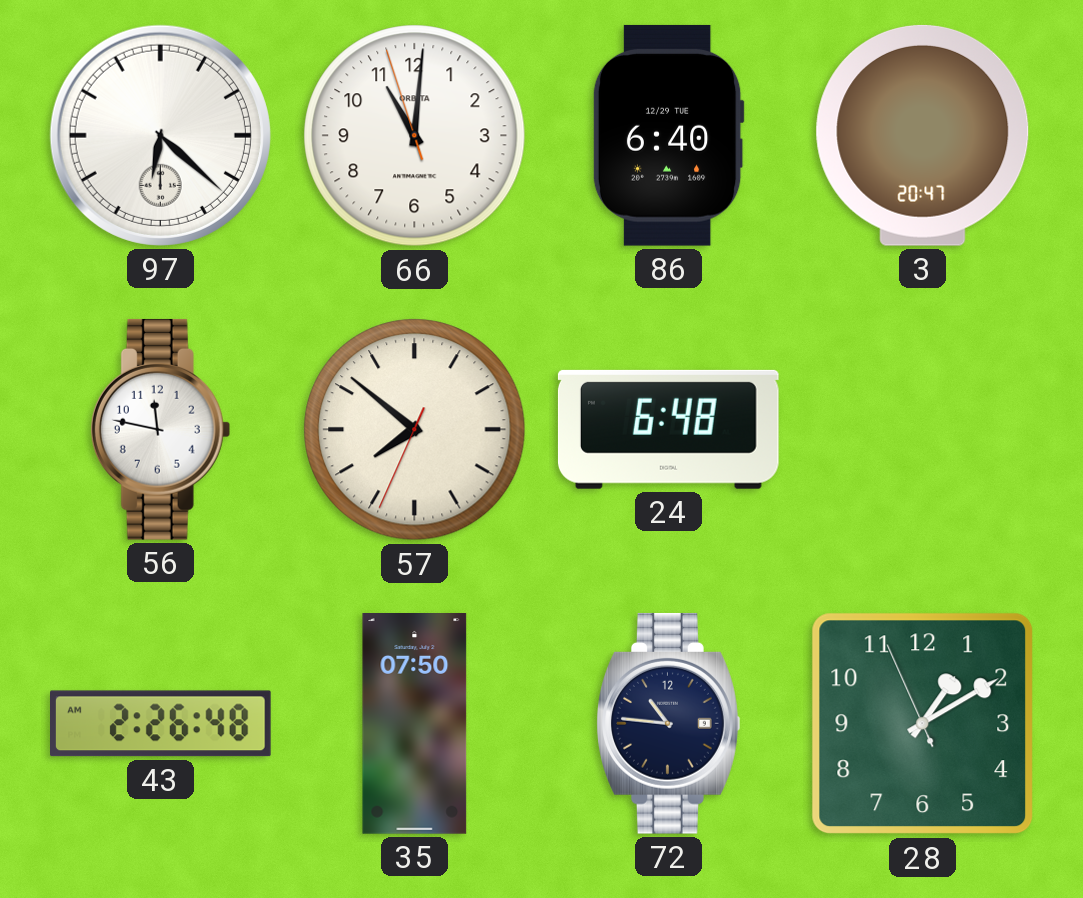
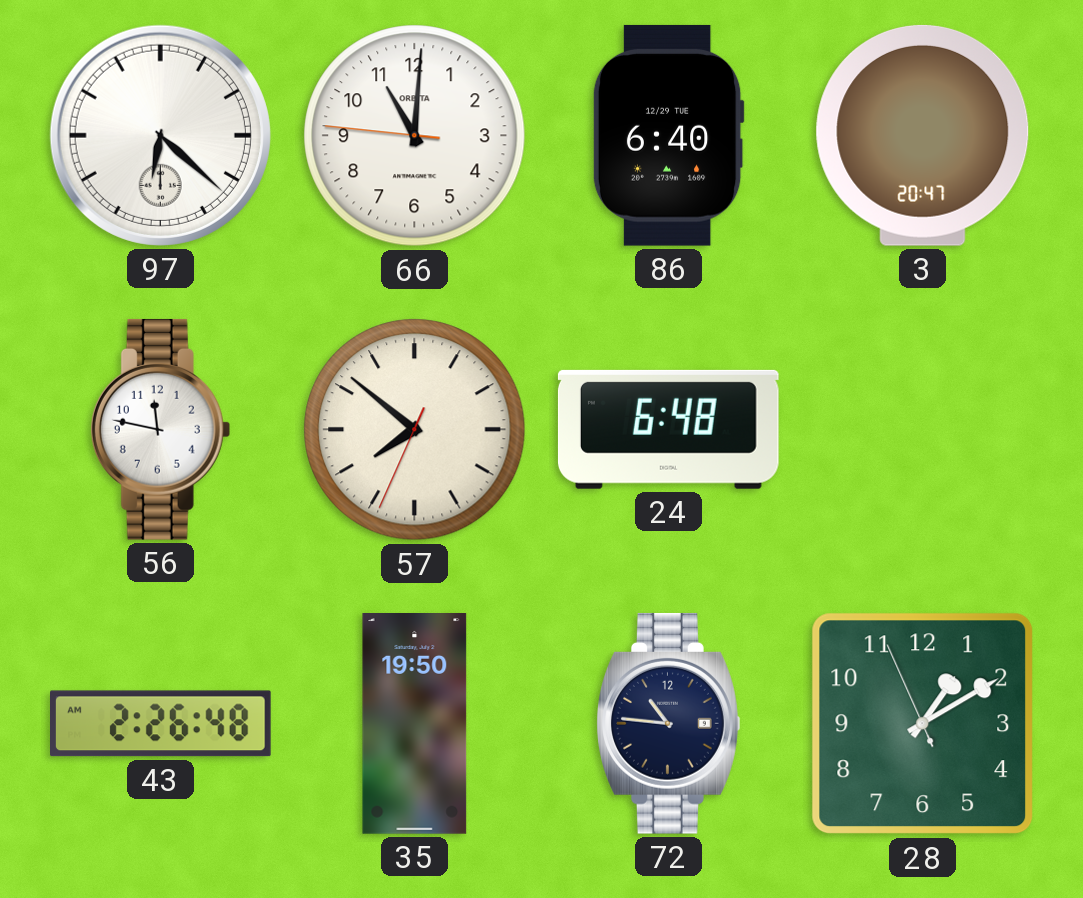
66: 11:00:57 -> 11:00:46 (415, 136)
35: 07:50 -> 19:50 (415, 724)
